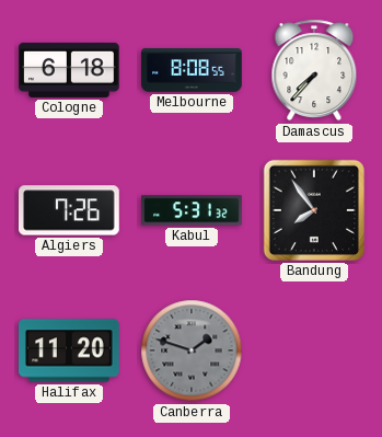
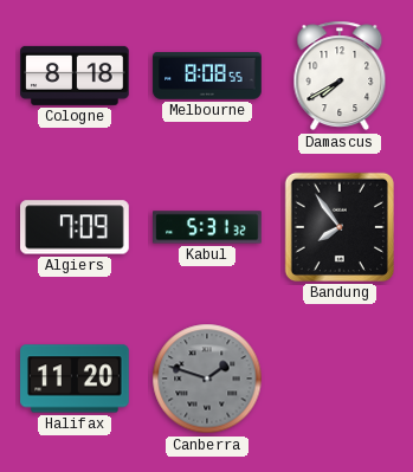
Cologne: 6:18 -> 8:18 (75, 76)
Damascus: 7:37 -> 7:40 (340, 76)
Algiers: 7:26 -> 7:09 (76, 227)
